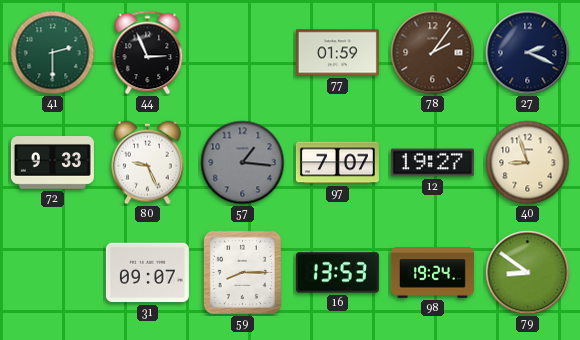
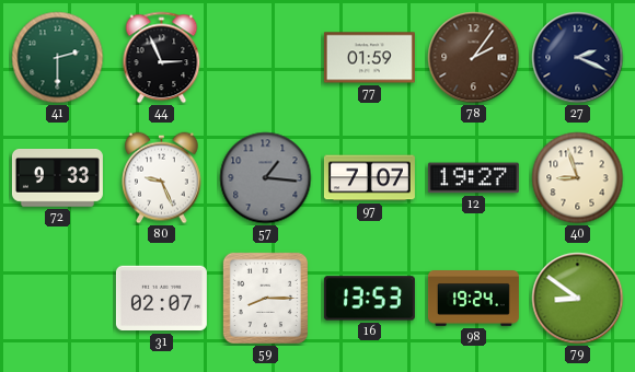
31: 09:07 -> 02:07 (161, 299)
